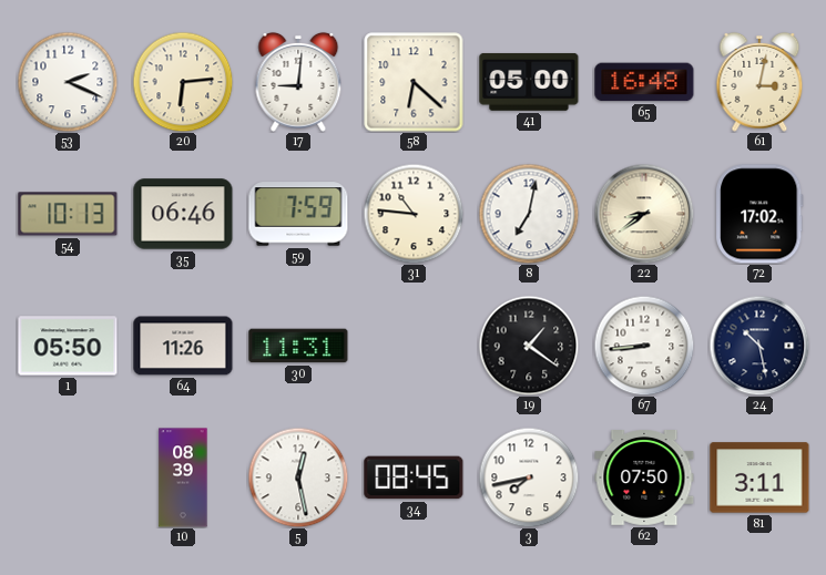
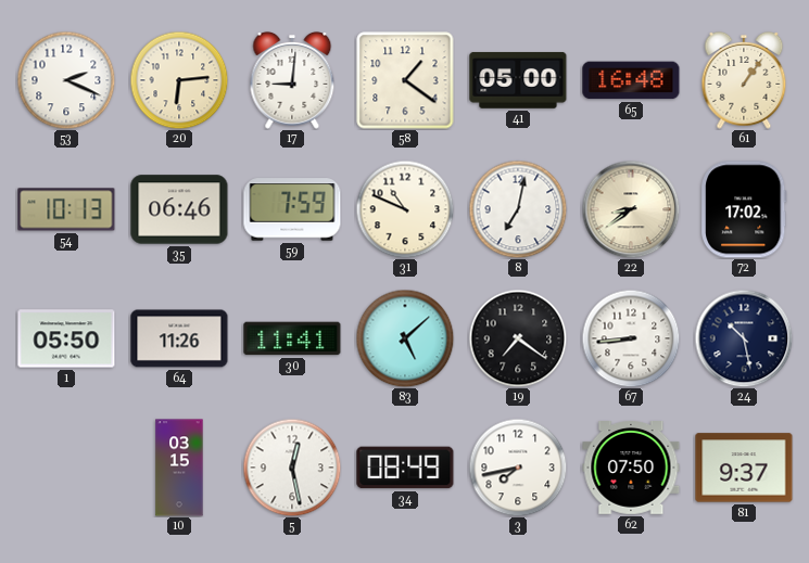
58: 6:22 -> 1:21 (405, 80)
61: 3:02 -> 1:06 (744, 80)
31: 10:46 -> 10:49 (405, 209)
30: 11:31 -> 11:41 (292, 338)
83: none -> 5:08 (405, 338)
19: 1:21 -> 7:21 (518, 338)
10: 08:39 -> 03:15 (179, 468)
34: 08:45 -> 08:49 (405, 468)
81: 3:11 -> 9:37 (744, 468)
